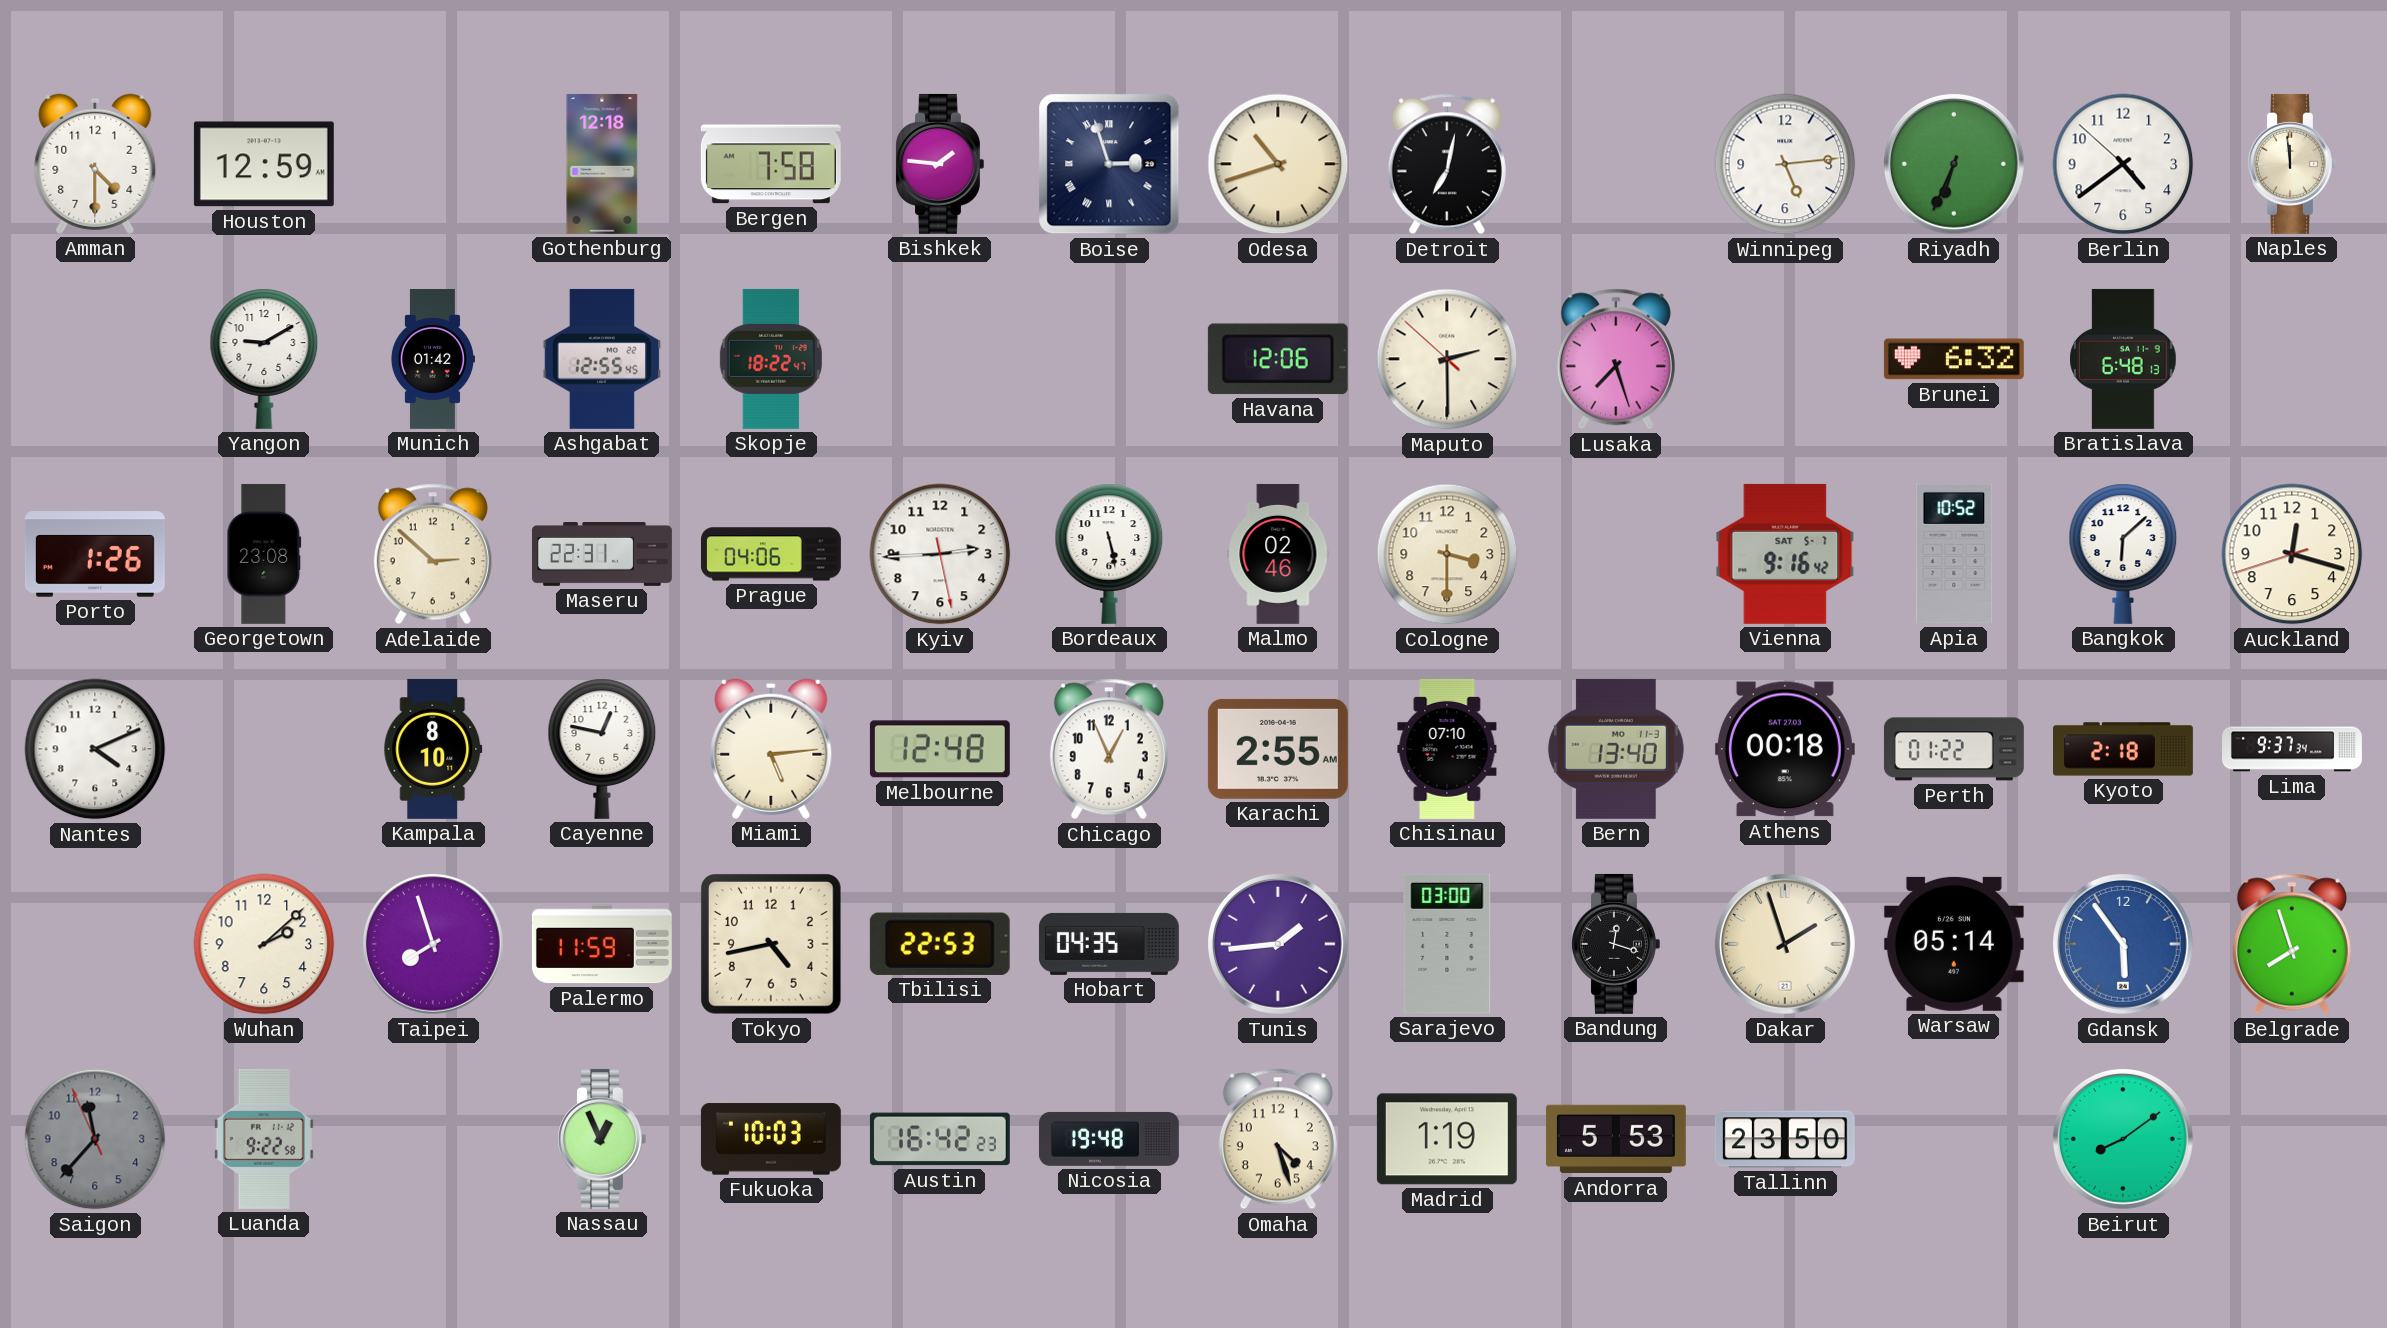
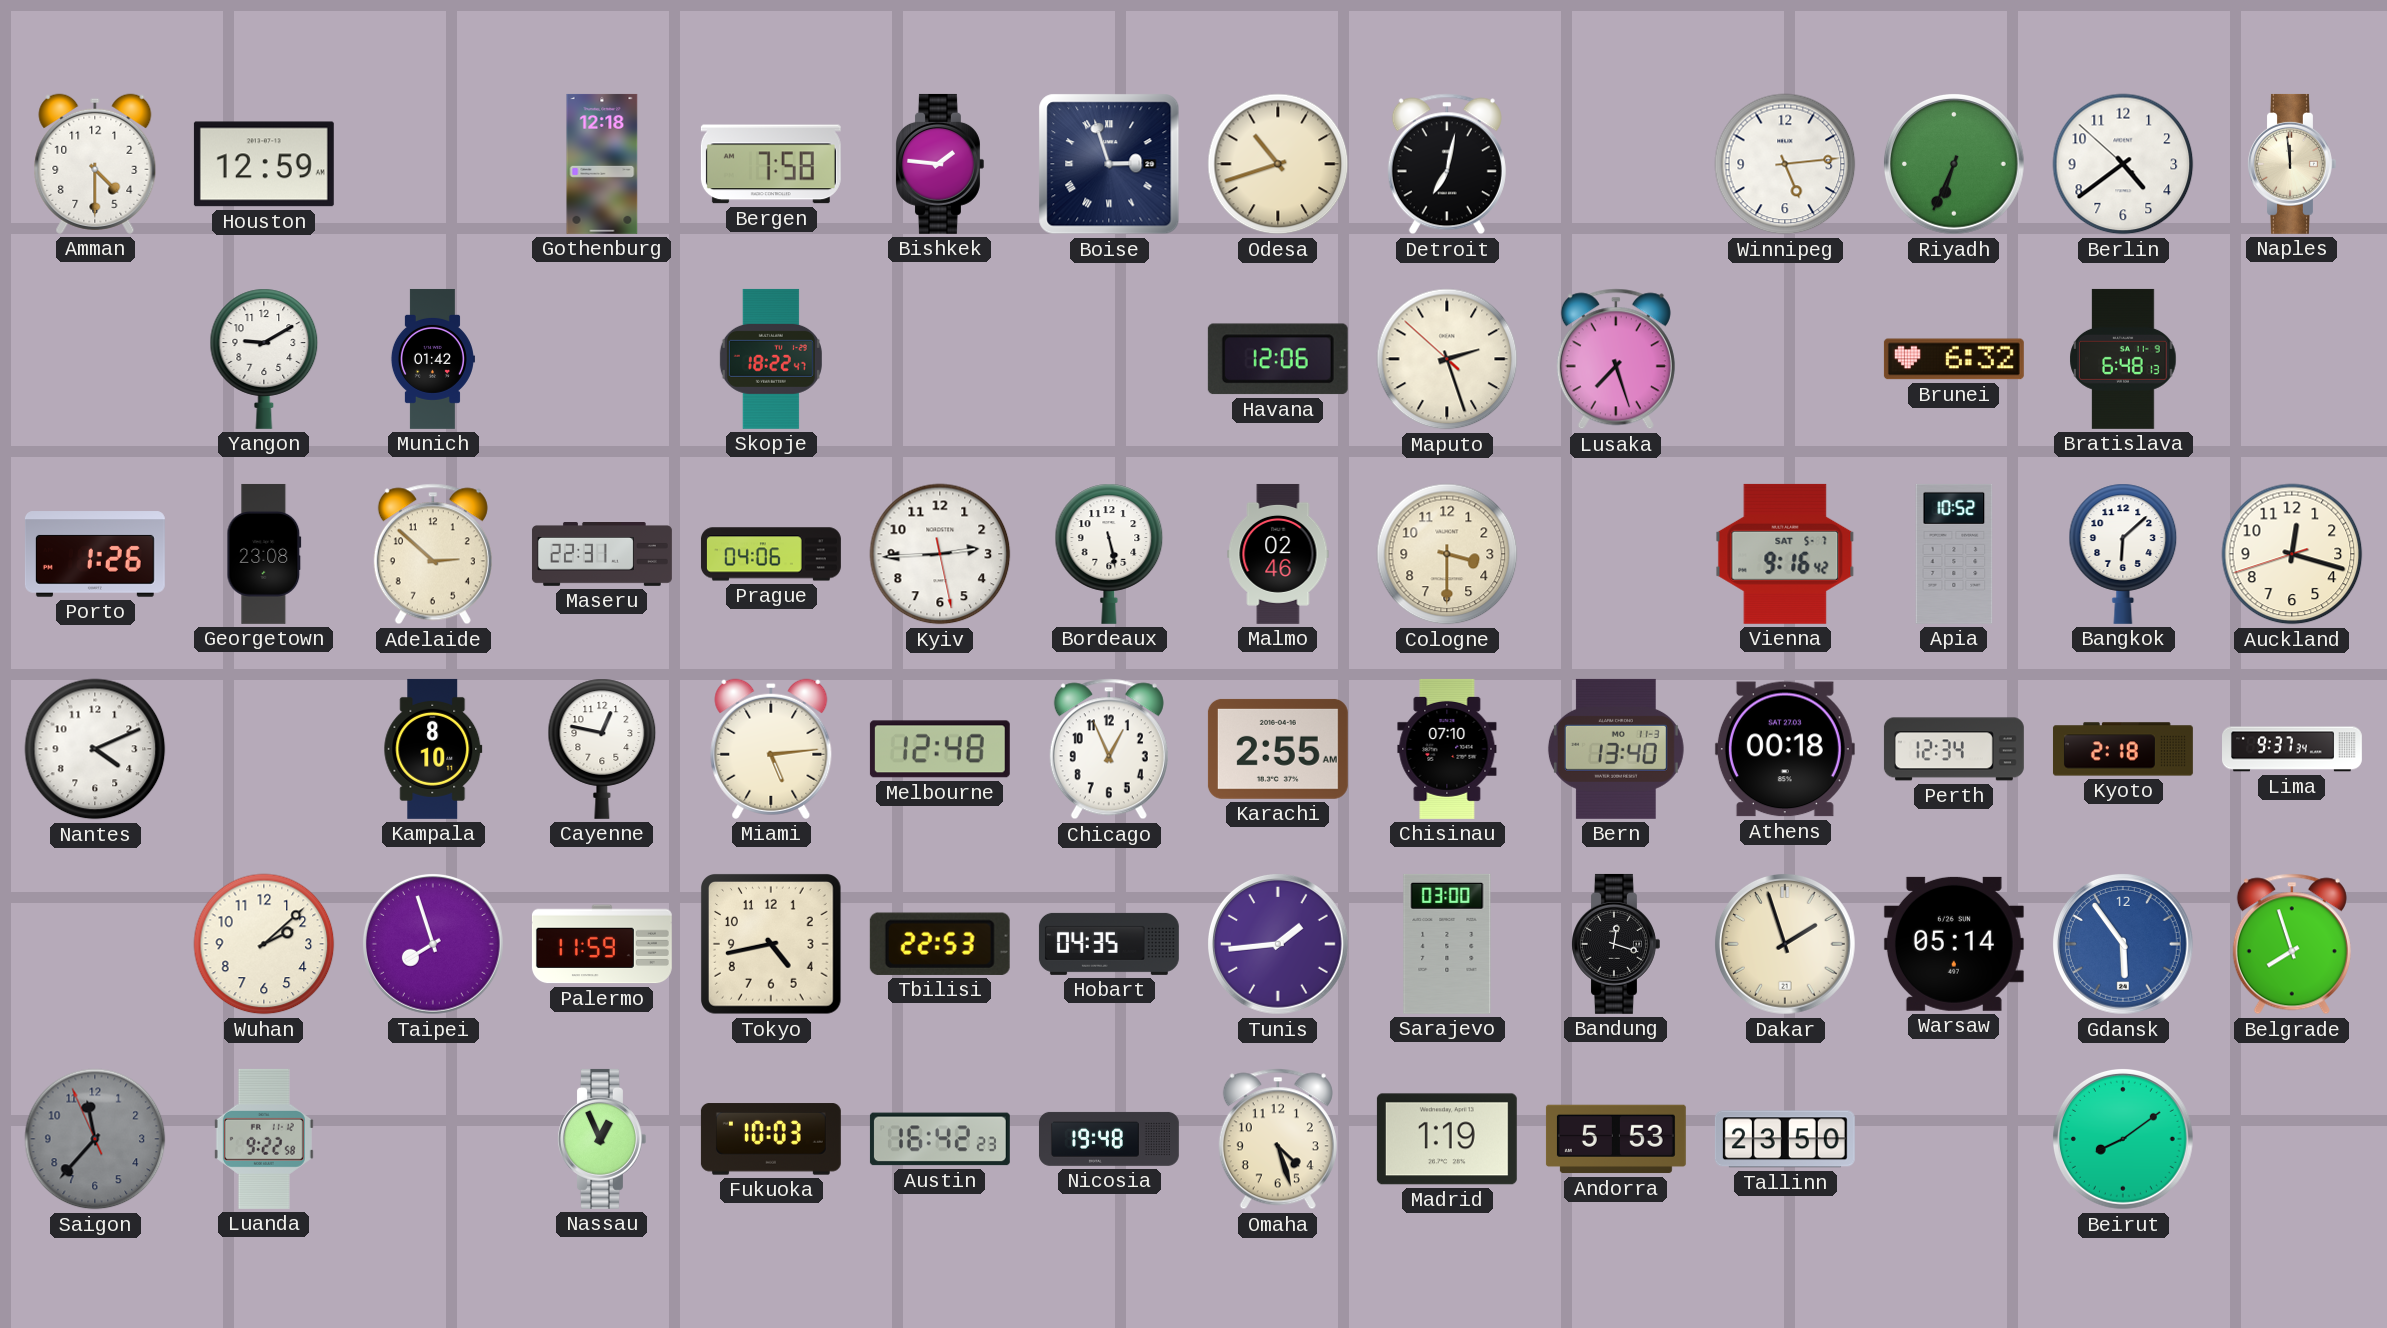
Ashgabat: 12:55 -> none (602, 359)
Maputo: 2:29 -> 2:26 (1447, 359)
Perth: 01:22 -> 12:34 (1954, 749)
